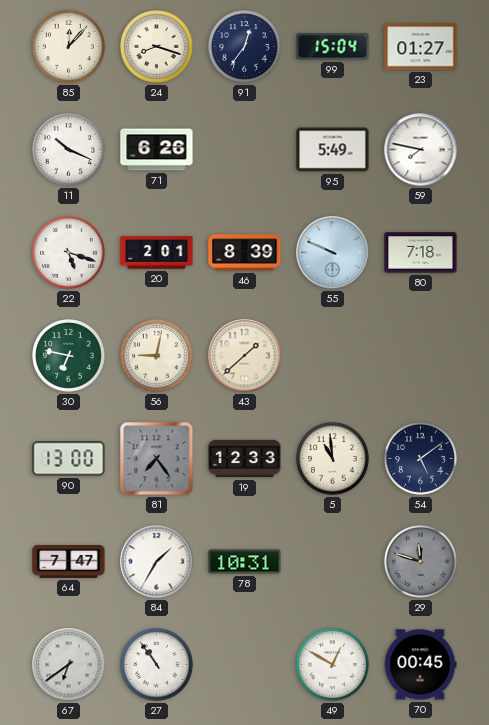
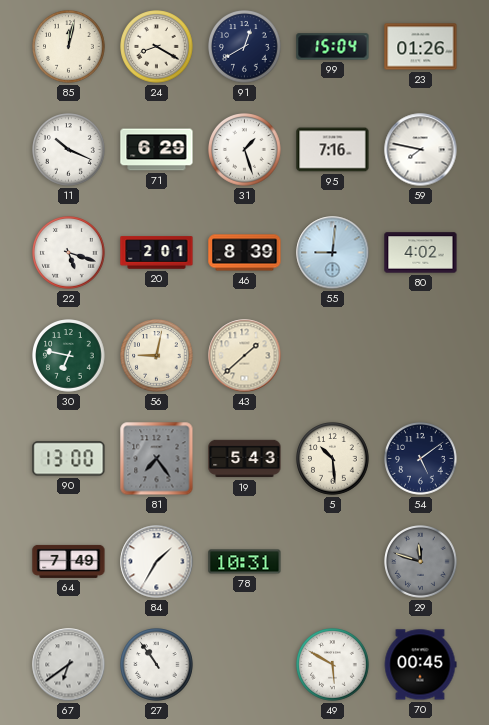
85: 12:07 -> 12:02 (69, 47)
24: 8:18 -> 8:20 (157, 47)
91: 12:36 -> 12:40 (245, 47)
23: 01:27 -> 01:26 (421, 47)
71: 6:26 -> 6:29 (157, 150)
31: none -> 1:27 (245, 150)
95: 5:49 -> 7:16 (333, 150)
55: 9:49 -> 9:01 (333, 253)
80: 7:18 -> 4:02 (421, 253)
19: 12:33 -> 5:43 (245, 459)
5: 10:59 -> 10:29 (333, 459)
64: 7:47 -> 7:49 (69, 561)
49: 12:50 -> 5:50 (333, 665)
